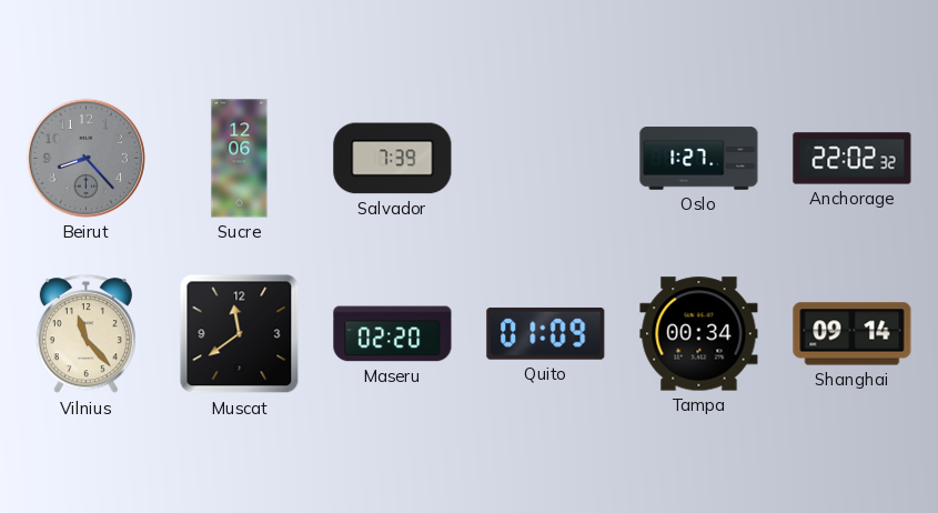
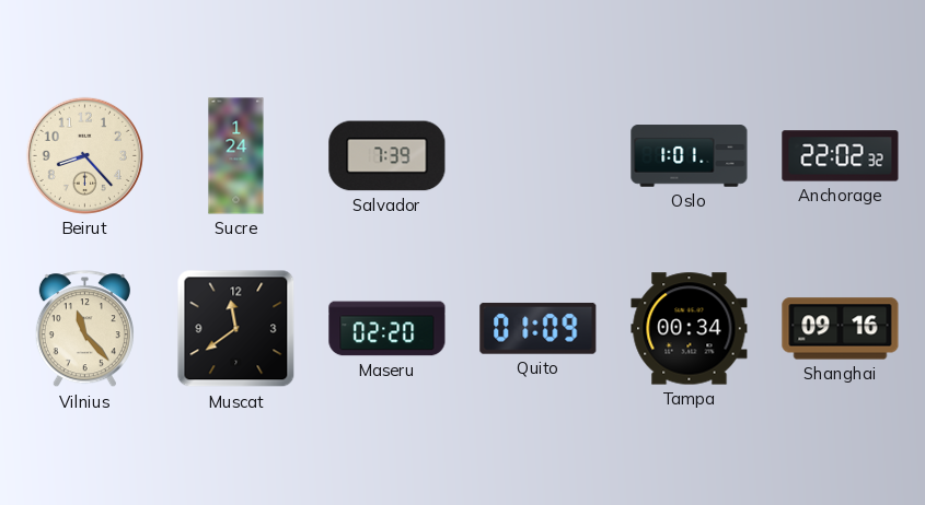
Beirut dial: grey -> cream (84, 155)
Sucre: 12:06 -> 1:24 (236, 156)
Oslo: 1:27 -> 1:01 (690, 156)
Shanghai: 09:14 -> 09:16 (841, 329)
